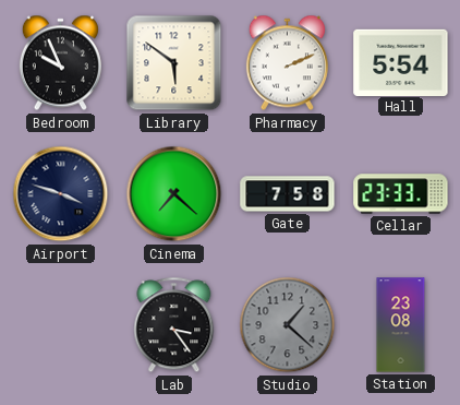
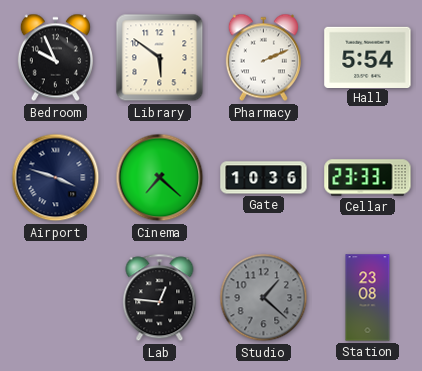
Gate: 7:58 -> 10:36 (264, 178)
Lab: 3:24 -> 12:46 (160, 298)
